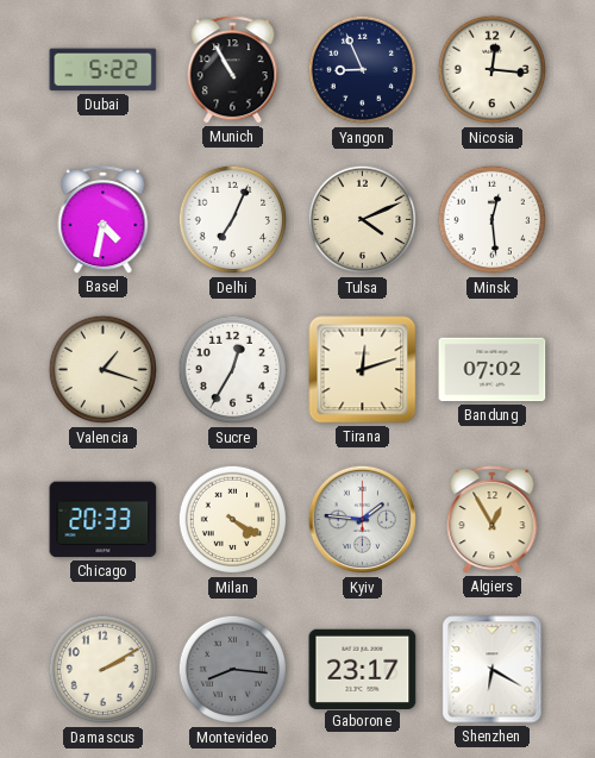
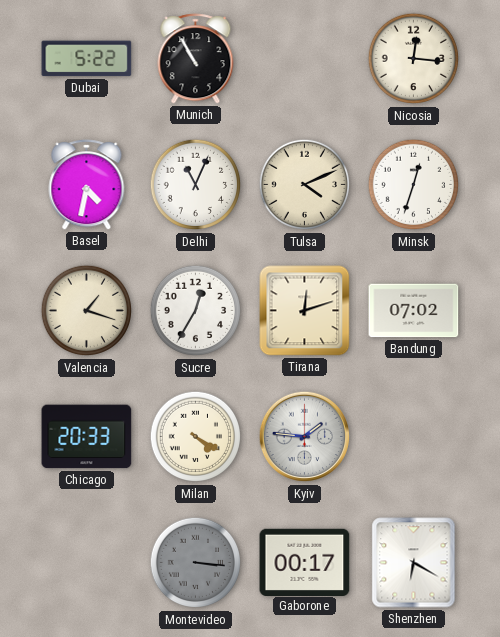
Yangon: 8:56 -> none (363, 70)
Delhi: 7:04 -> 11:04 (196, 185)
Minsk: 12:29 -> 12:33 (414, 185)
Algiers: 12:55 -> none (493, 520)
Damascus: 2:10 -> none (104, 670)
Montevideo: 8:16 -> 3:16 (196, 563)
Gaborone: 23:17 -> 00:17 (305, 562)
